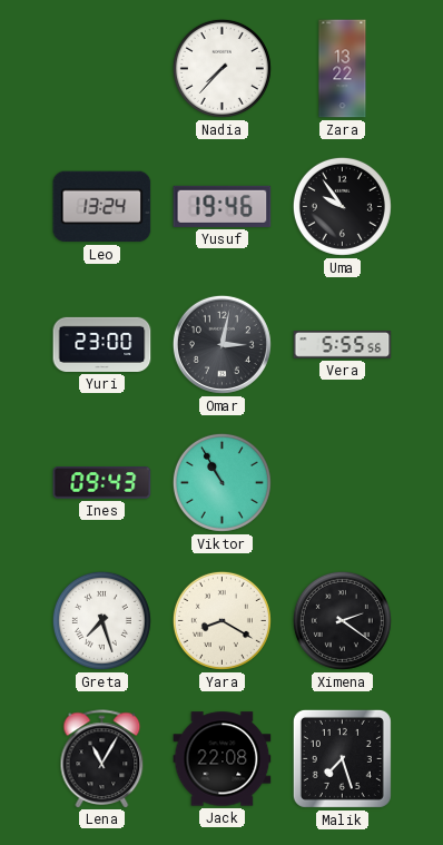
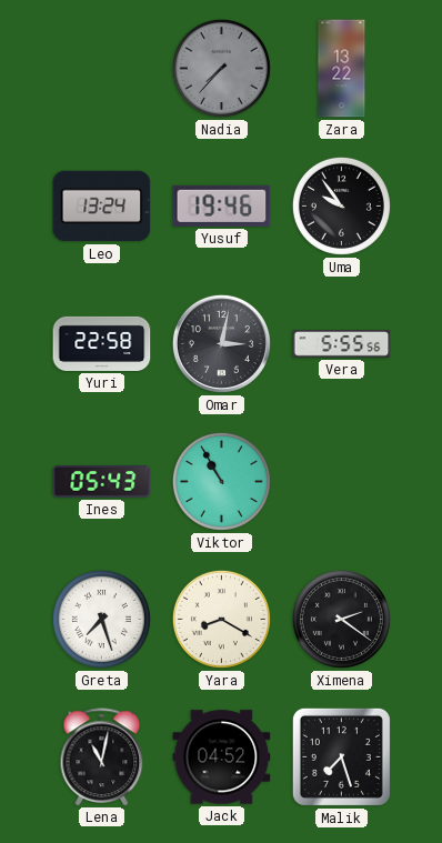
Nadia dial: white -> grey (221, 68)
Yuri: 23:00 -> 22:58 (102, 343)
Ines: 09:43 -> 05:43 (102, 482)
Lena: 11:05 -> 11:02 (102, 756)
Jack: 22:08 -> 04:52 (222, 757)
